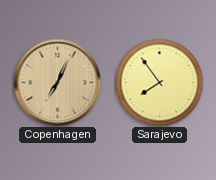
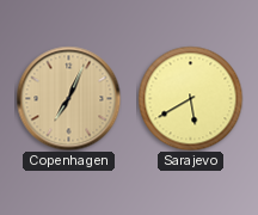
Sarajevo: 7:54 -> 5:40 (190, 98)
